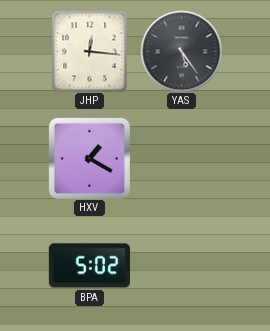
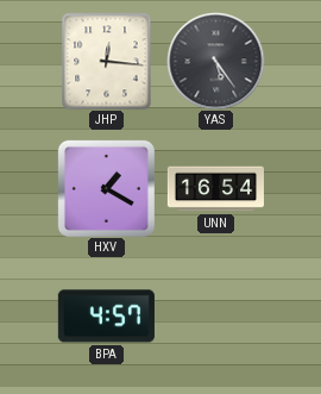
UNN: none -> 16:54 (215, 189)
BPA: 5:02 -> 4:57 (106, 317)
